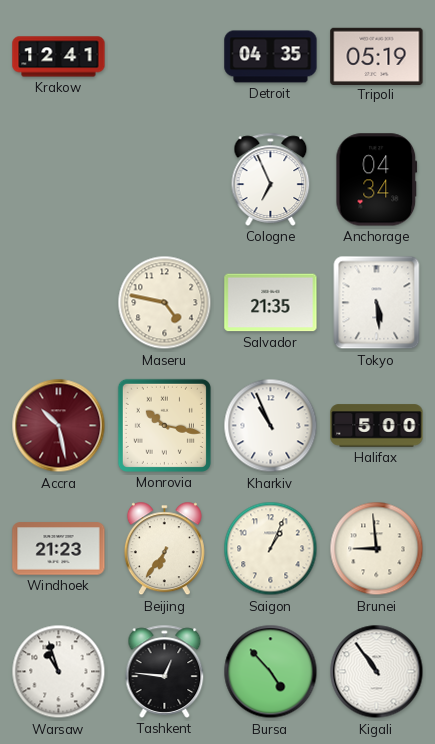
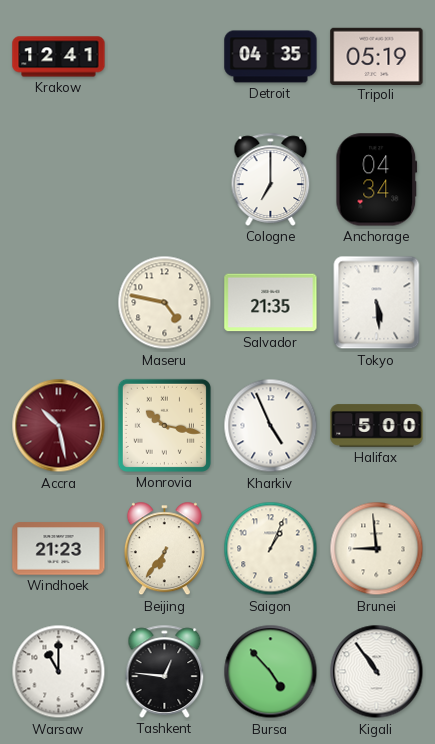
Cologne: 6:56 -> 7:00 (271, 179)
Kharkiv: 10:56 -> 4:56 (271, 426)
Warsaw: 10:57 -> 11:00 (59, 672)
